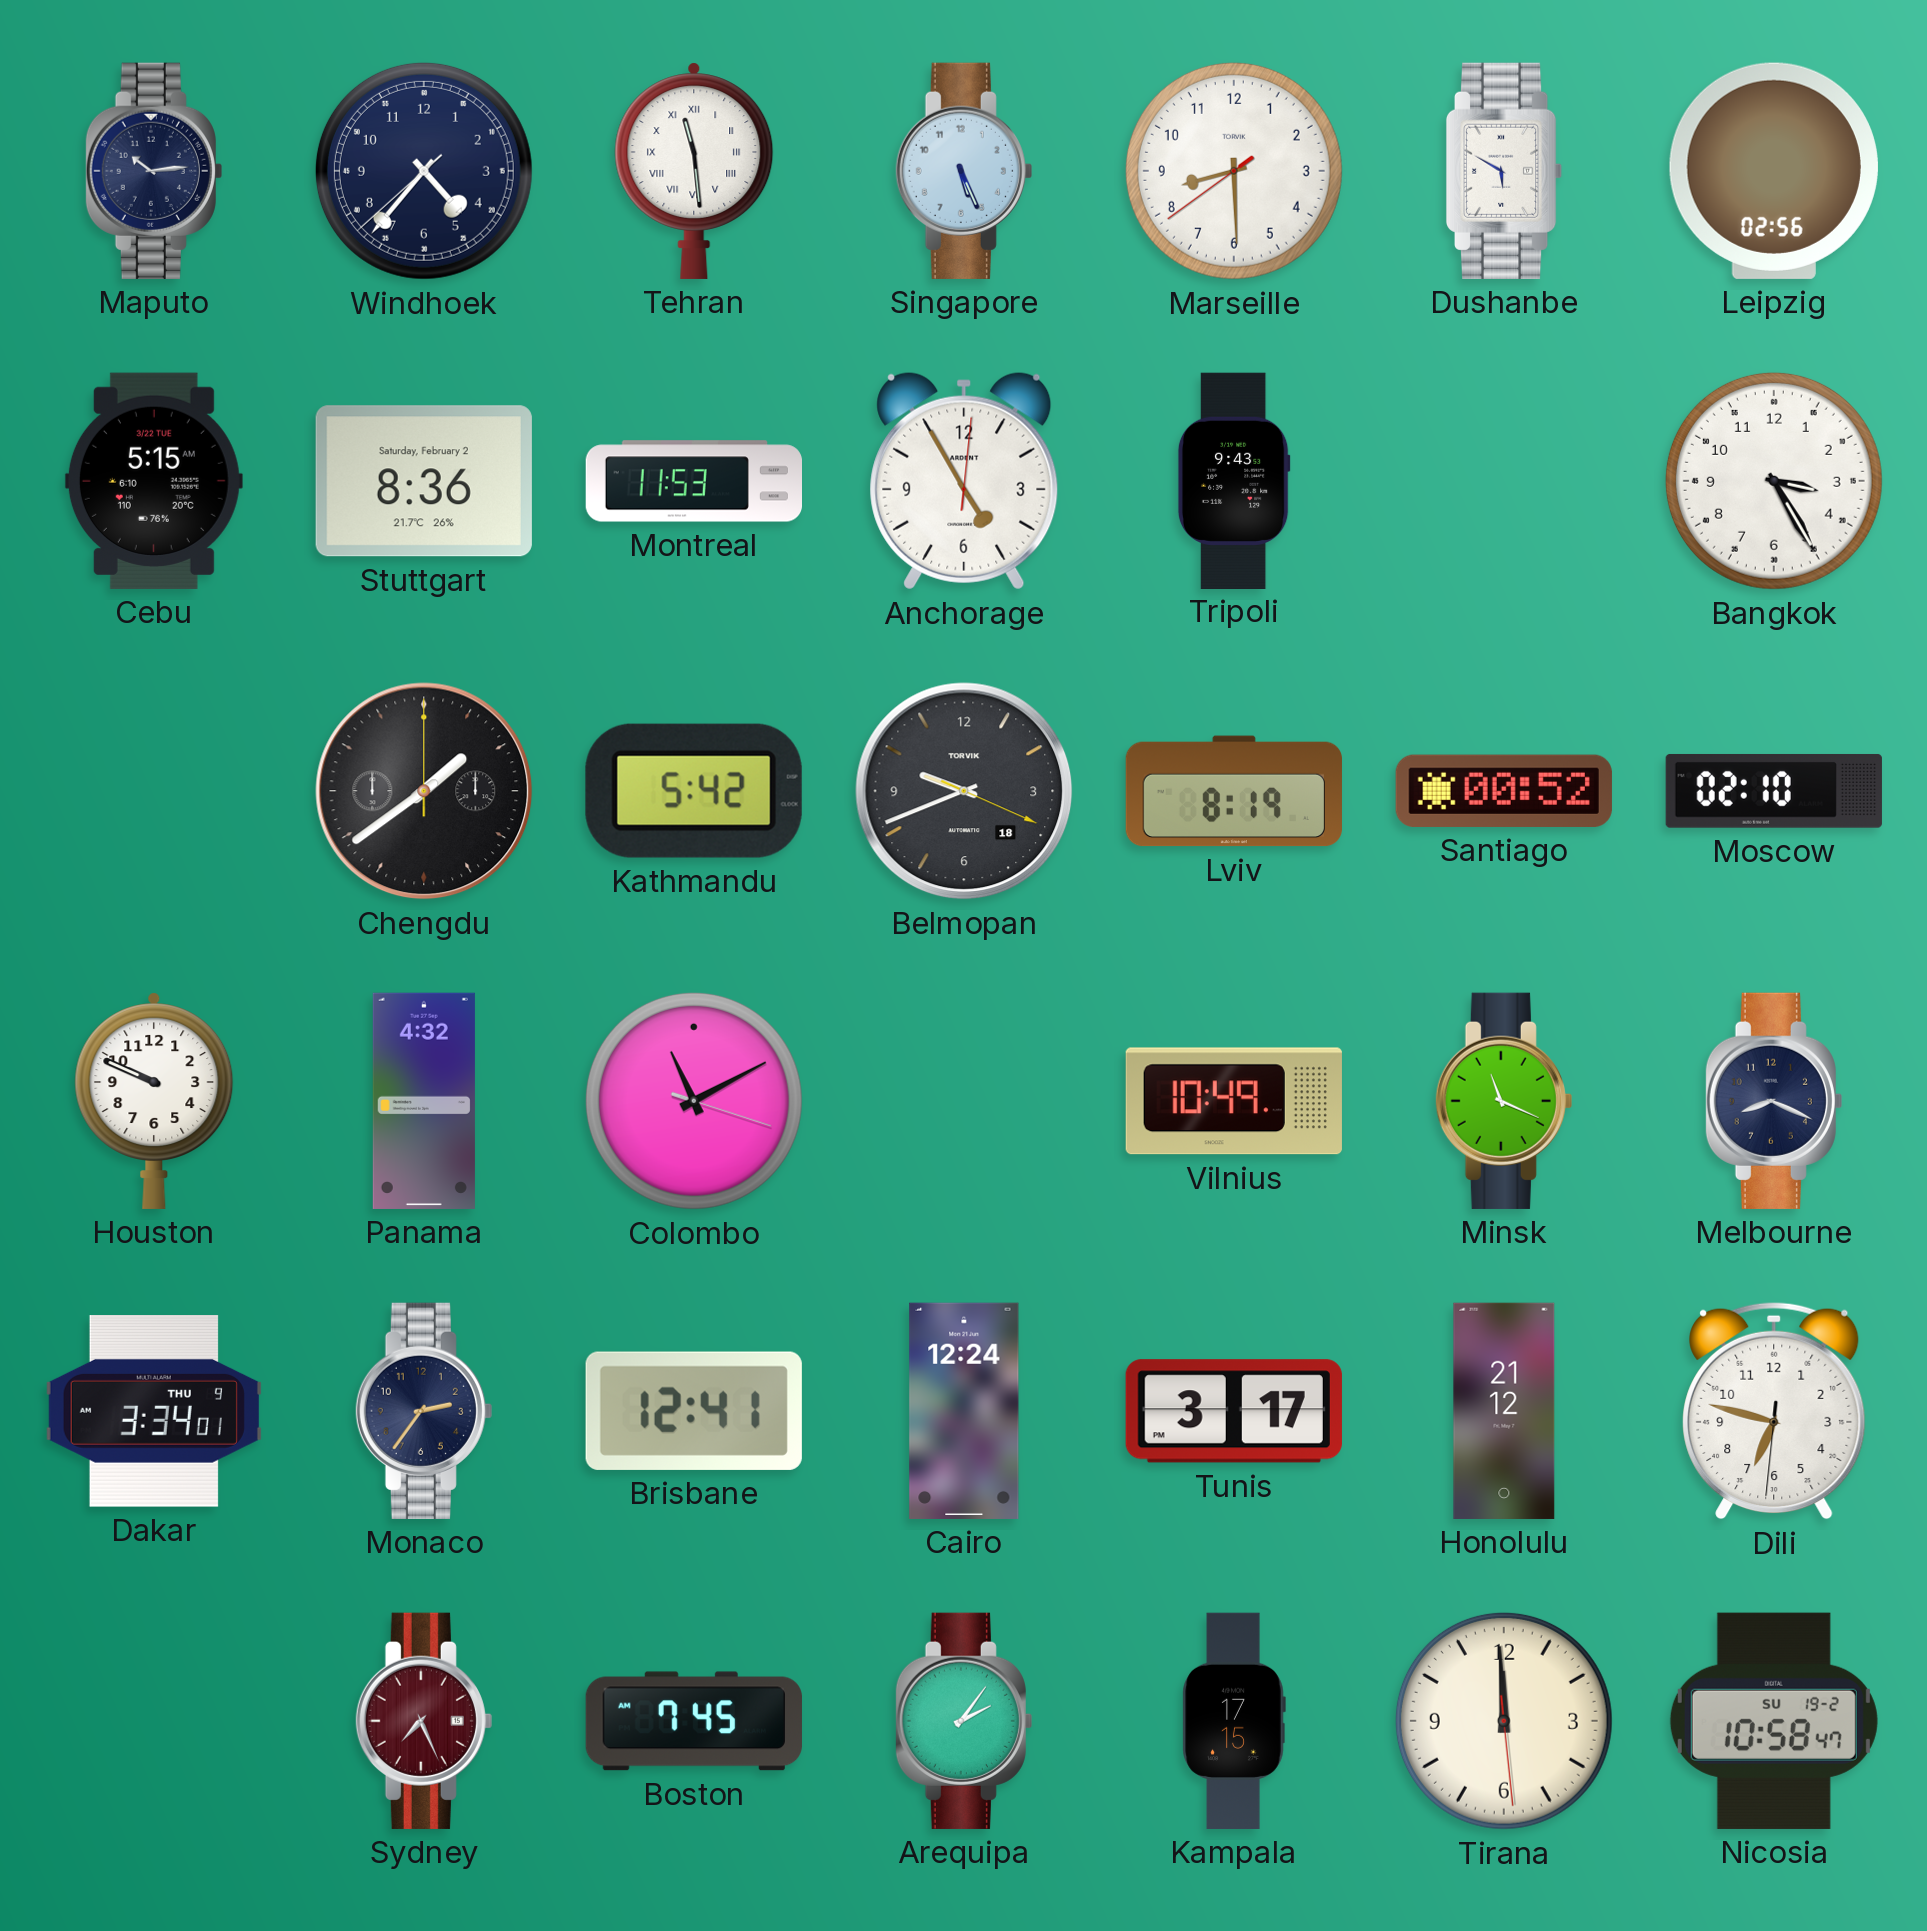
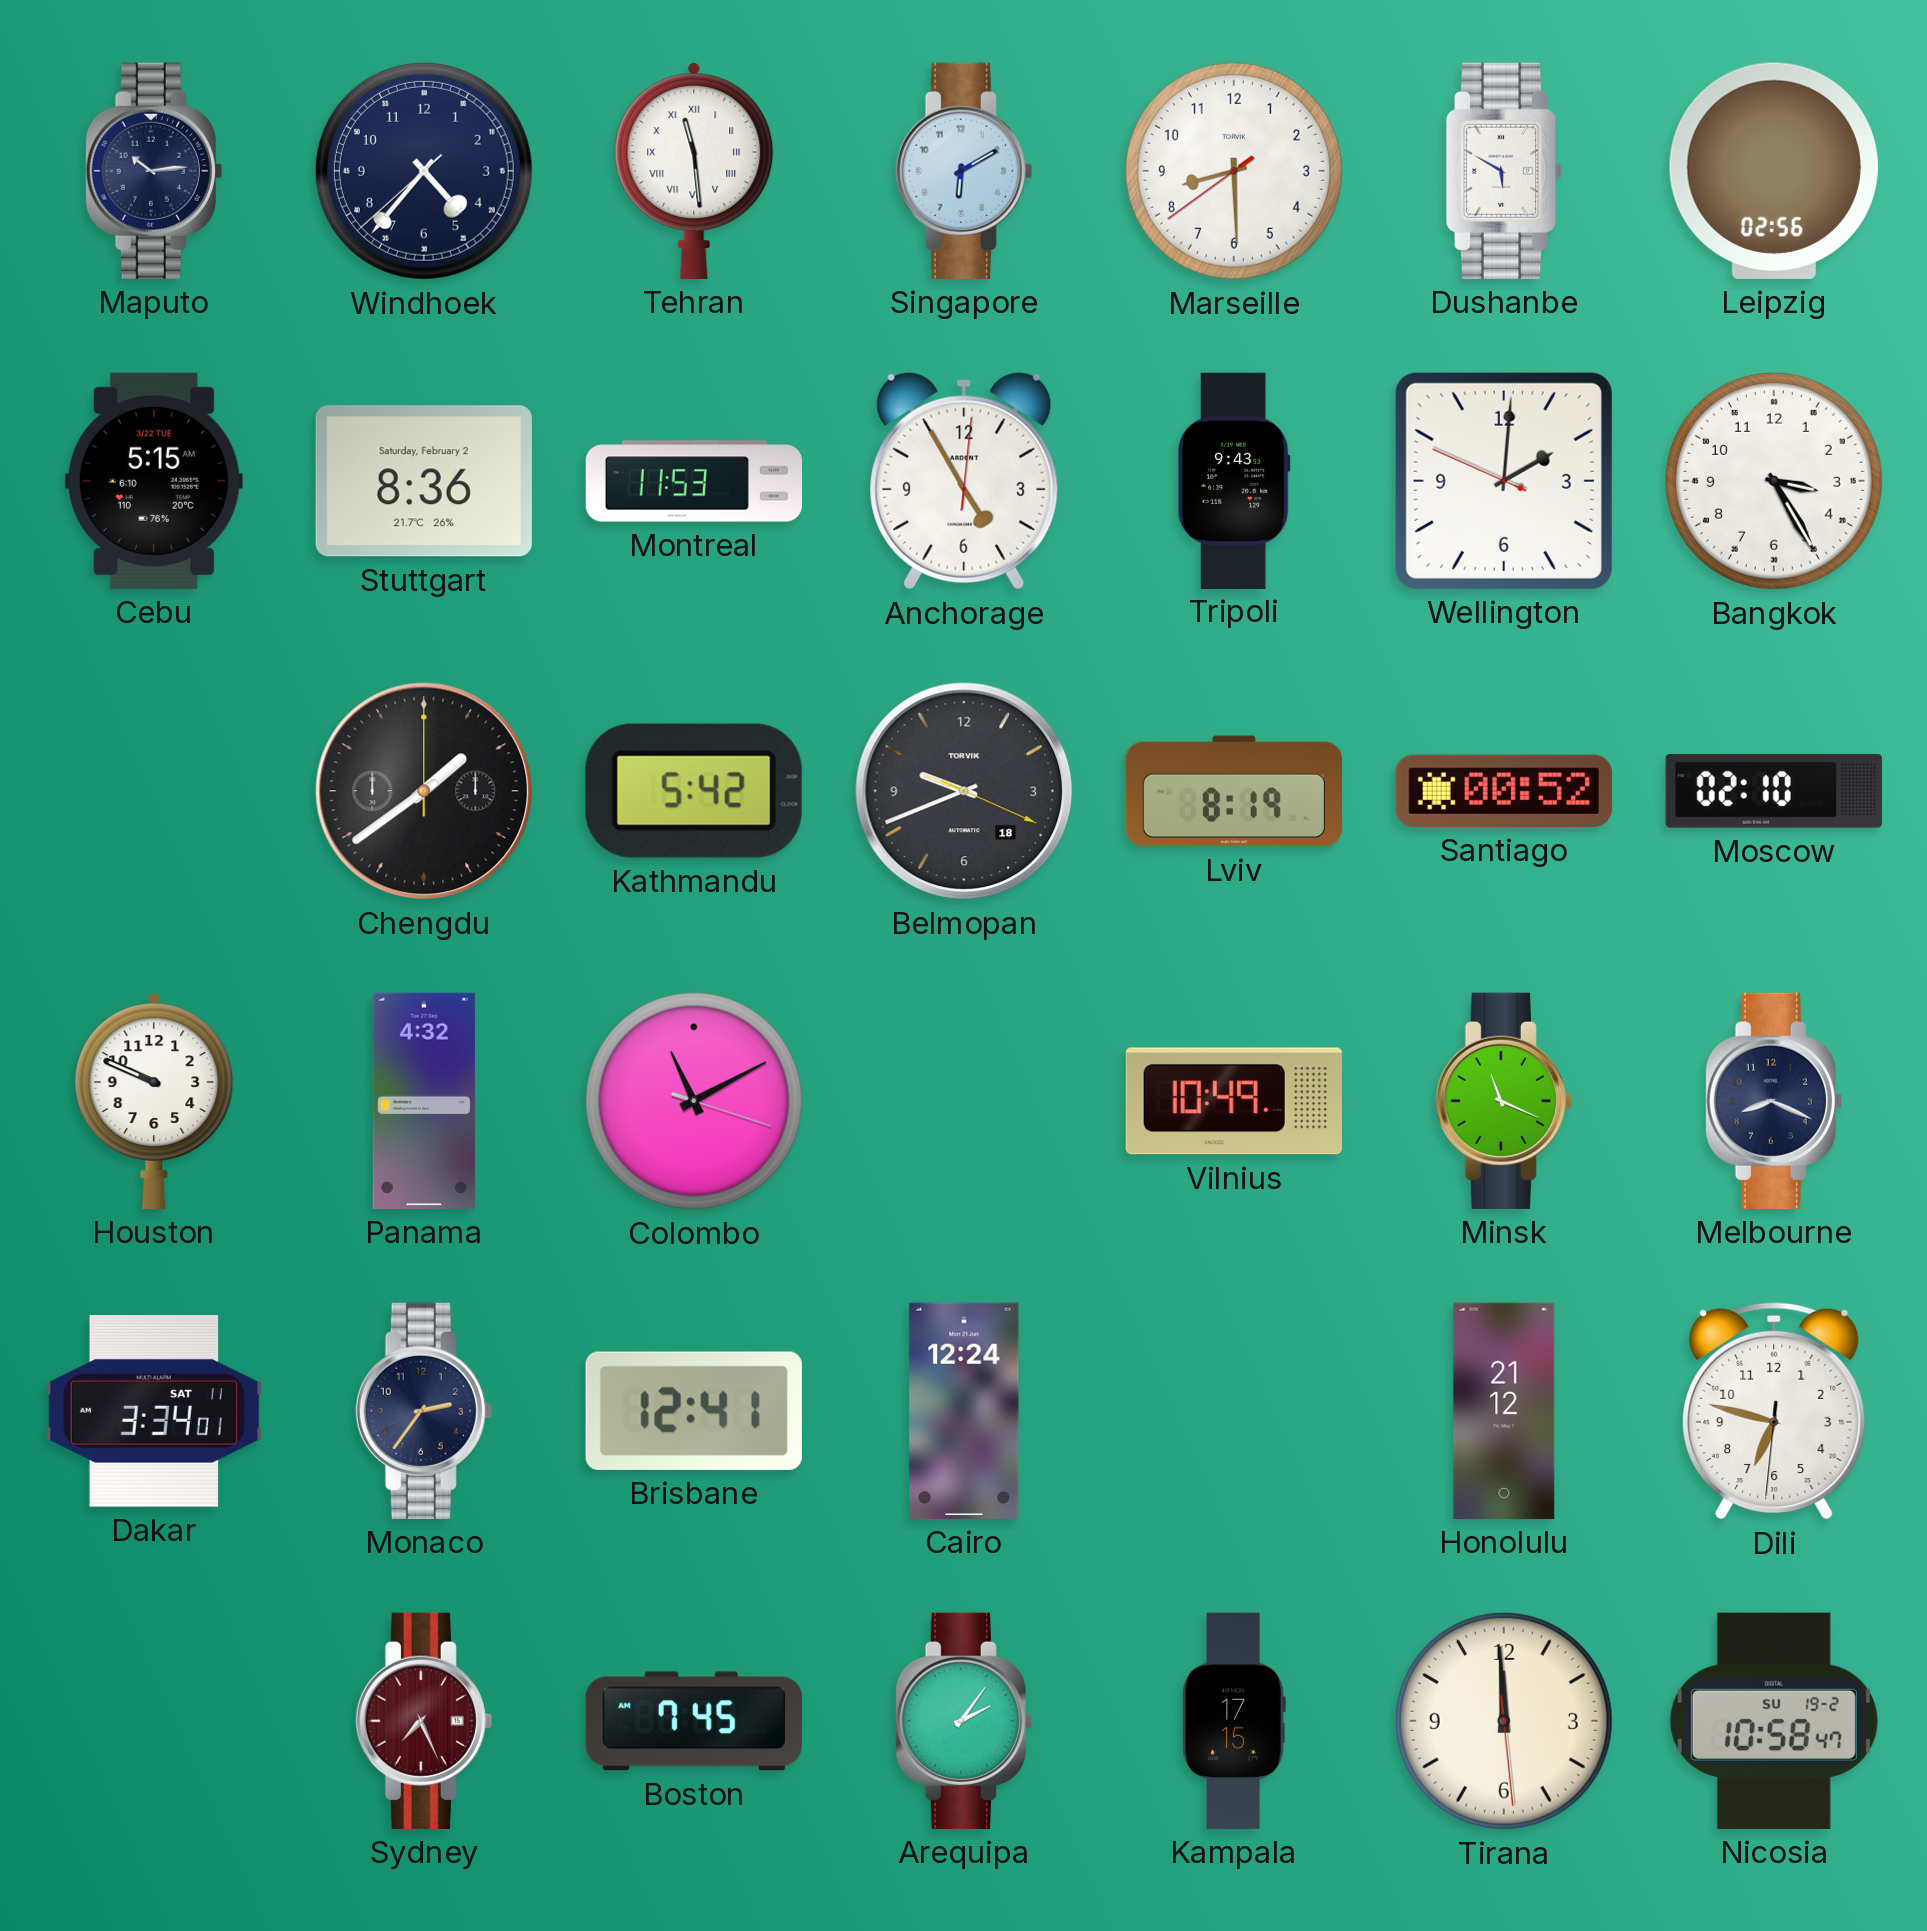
Singapore: 5:26 -> 6:10 (964, 171)
Wellington: none -> 2:00 (1504, 481)
Dakar date: THU 9 -> SAT 11 (154, 1412)
Tunis: 3:17 -> none (1234, 1411)
